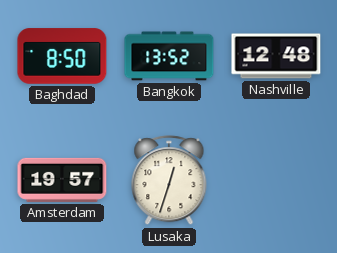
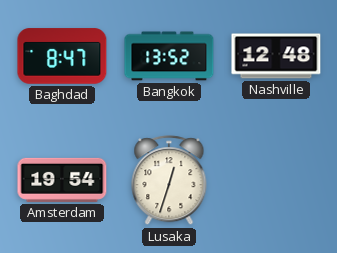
Baghdad: 8:50 -> 8:47 (62, 56)
Amsterdam: 19:57 -> 19:54 (62, 180)
